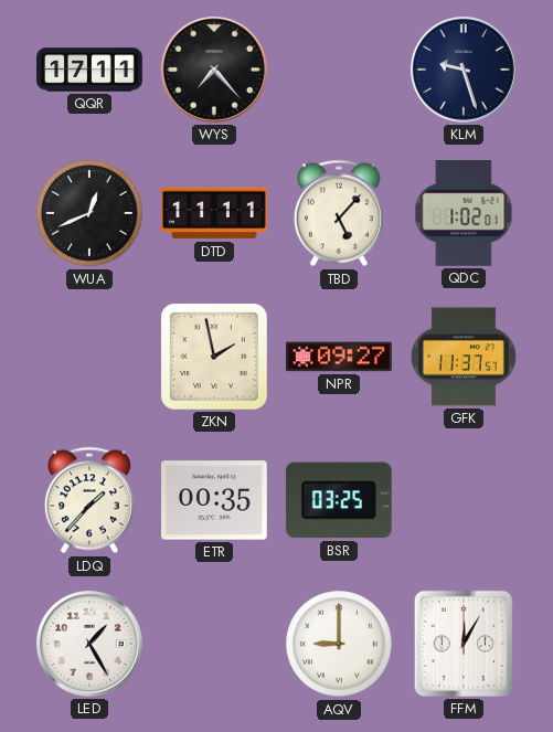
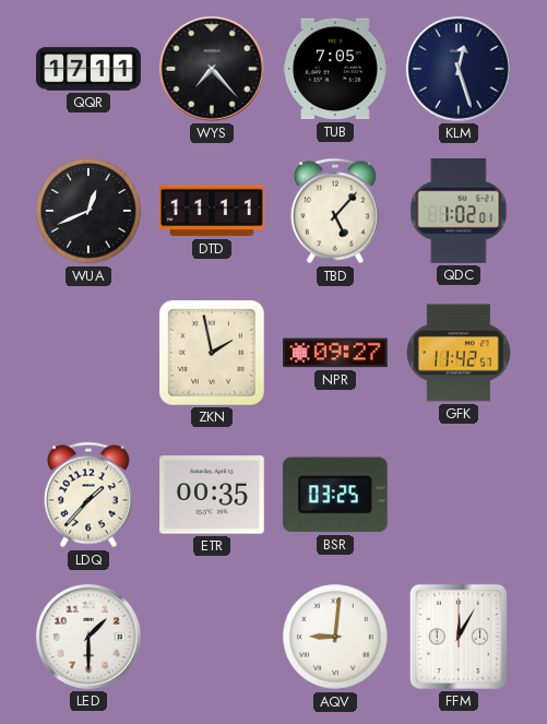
TUB: none -> 7:05 (336, 69)
KLM: 9:27 -> 12:27 (459, 69)
GFK: 11:37 -> 11:42 (460, 353)
LED: 1:25 -> 1:30 (88, 637)
AQV: 9:00 -> 9:01 (335, 637)
